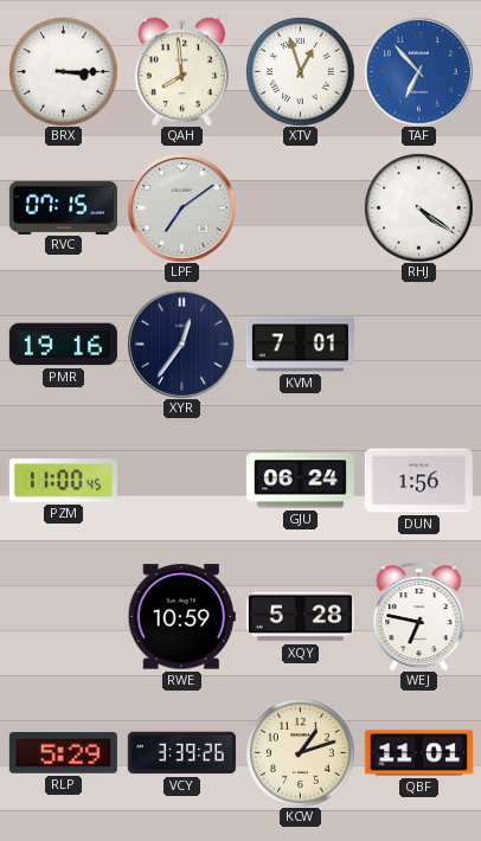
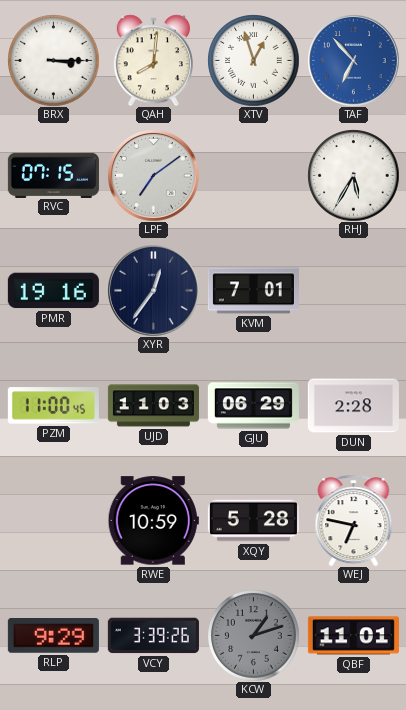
QAH: 7:59 -> 8:01 (153, 60)
RHJ: 4:21 -> 5:35 (353, 175)
UJD: none -> 11:03 (153, 406)
GJU: 06:24 -> 06:29 (253, 406)
DUN: 1:56 -> 2:28 (353, 406)
RLP: 5:29 -> 9:29 (53, 636)
KCW dial: cream -> grey (253, 635)
